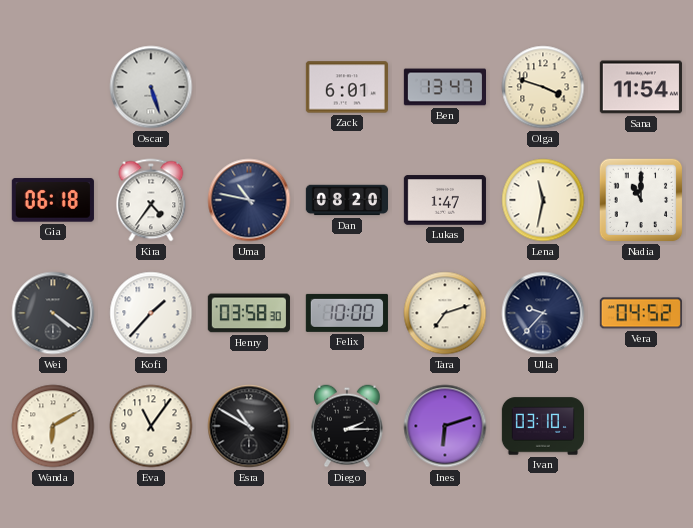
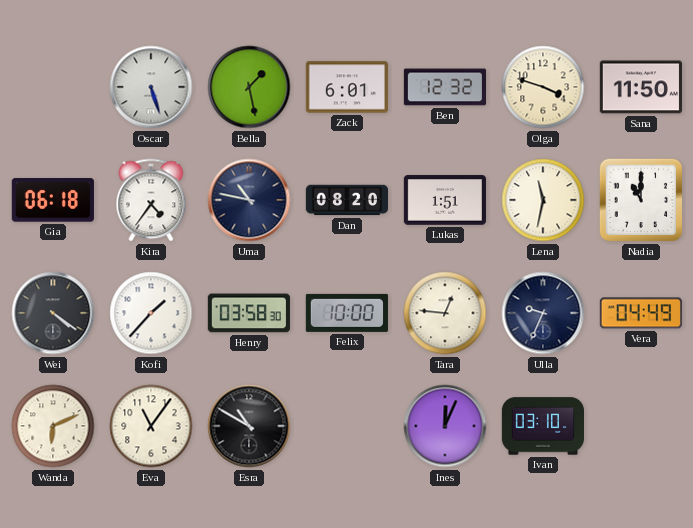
Bella: none -> 1:28 (249, 87)
Ben: 13:47 -> 12:32 (444, 87)
Sana: 11:54 -> 11:50 (641, 87)
Lukas: 1:47 -> 1:51 (444, 200)
Tara: 7:12 -> 12:46 (445, 313)
Ulla: 9:37 -> 9:34 (543, 313)
Vera: 04:52 -> 04:49 (641, 313)
Wanda: 6:10 -> 6:11 (53, 426)
Diego: 2:15 -> none (347, 426)
Ines: 6:12 -> 12:04 (445, 426)
